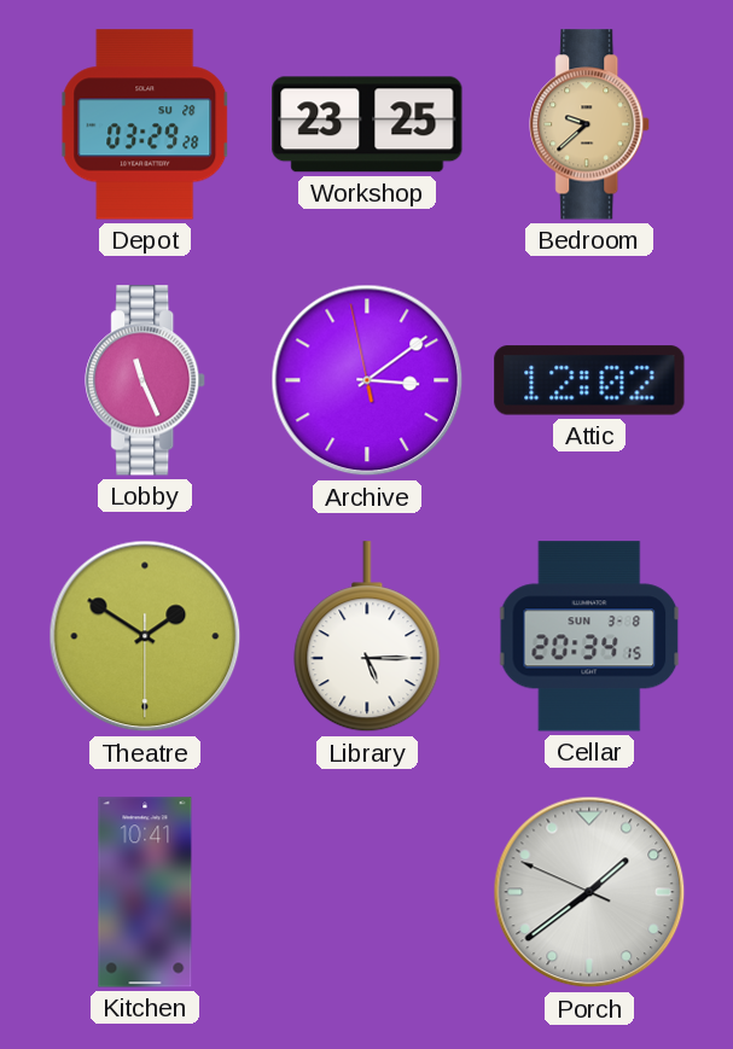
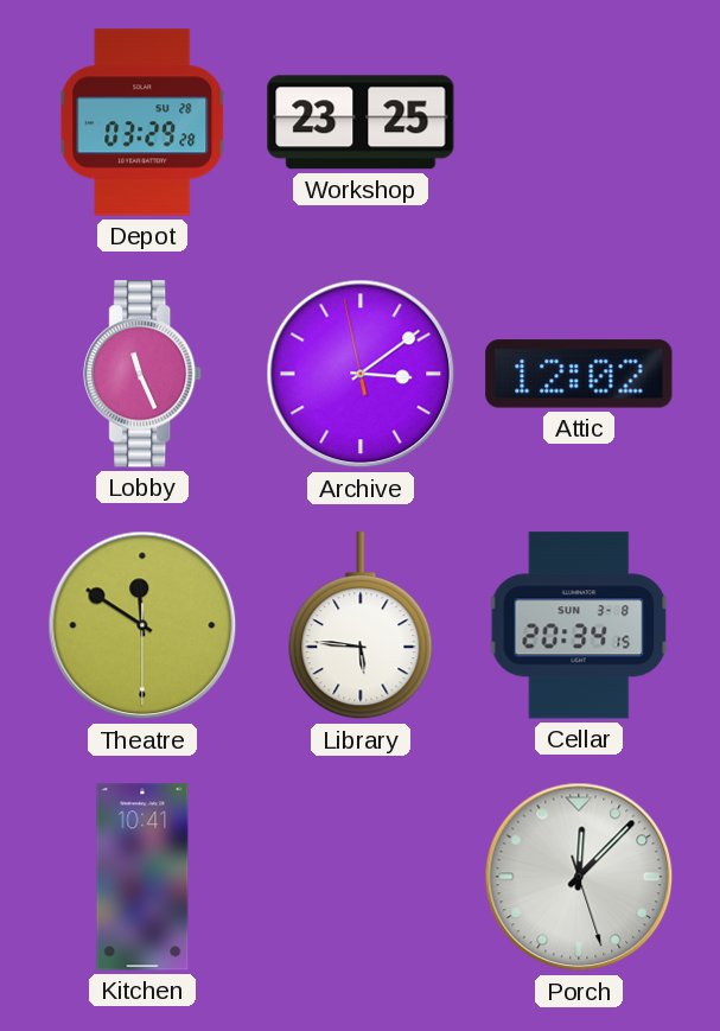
Bedroom: 9:38 -> none (591, 124)
Theatre: 1:50 -> 11:50 (142, 625)
Library: 5:15 -> 5:46 (361, 626)
Porch: 1:38 -> 12:07 (579, 877)
